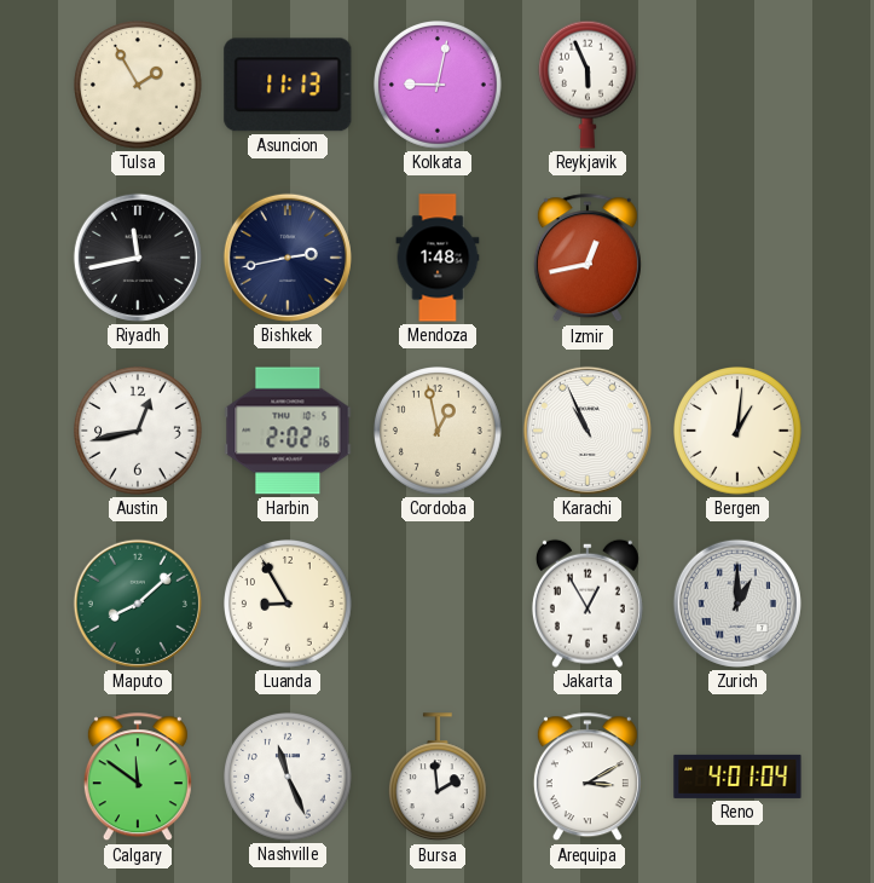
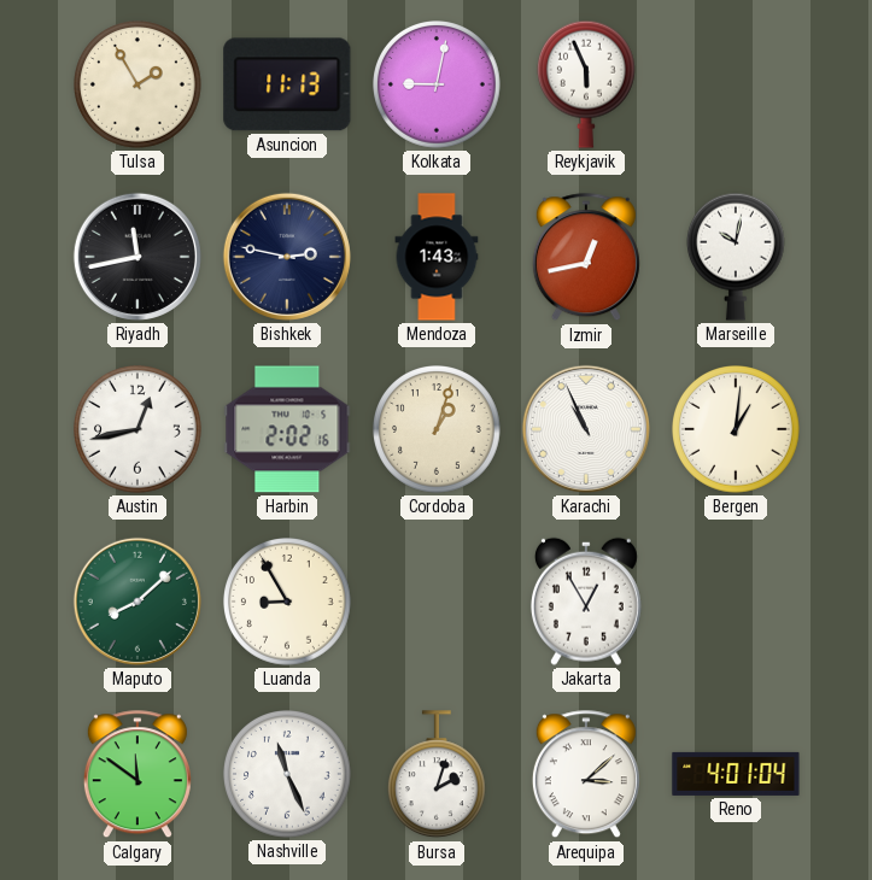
Bishkek: 2:43 -> 2:47 (287, 257)
Mendoza: 1:48 -> 1:43 (437, 257)
Marseille: none -> 10:02 (736, 257)
Cordoba: 12:58 -> 1:03 (438, 430)
Zurich: 1:00 -> none (737, 604)
Bursa: 1:59 -> 2:03 (437, 775)
Arequipa: 3:10 -> 3:08 (586, 775)
